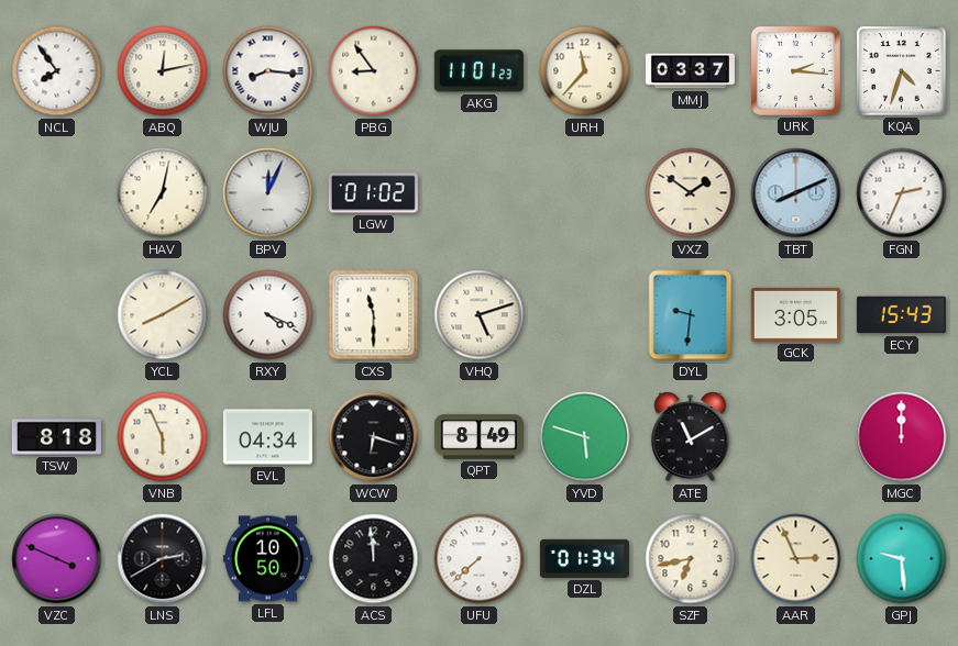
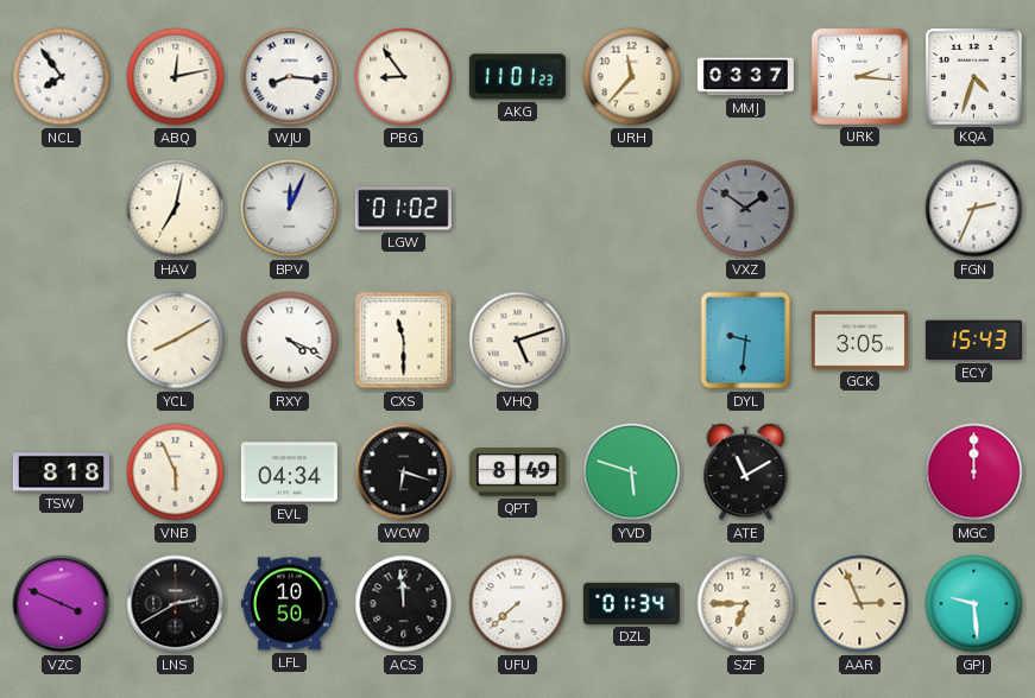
VXZ dial: cream -> grey (746, 209)
TBT: 8:11 -> none (796, 193)
SZF: 6:43 -> 6:45 (746, 604)
